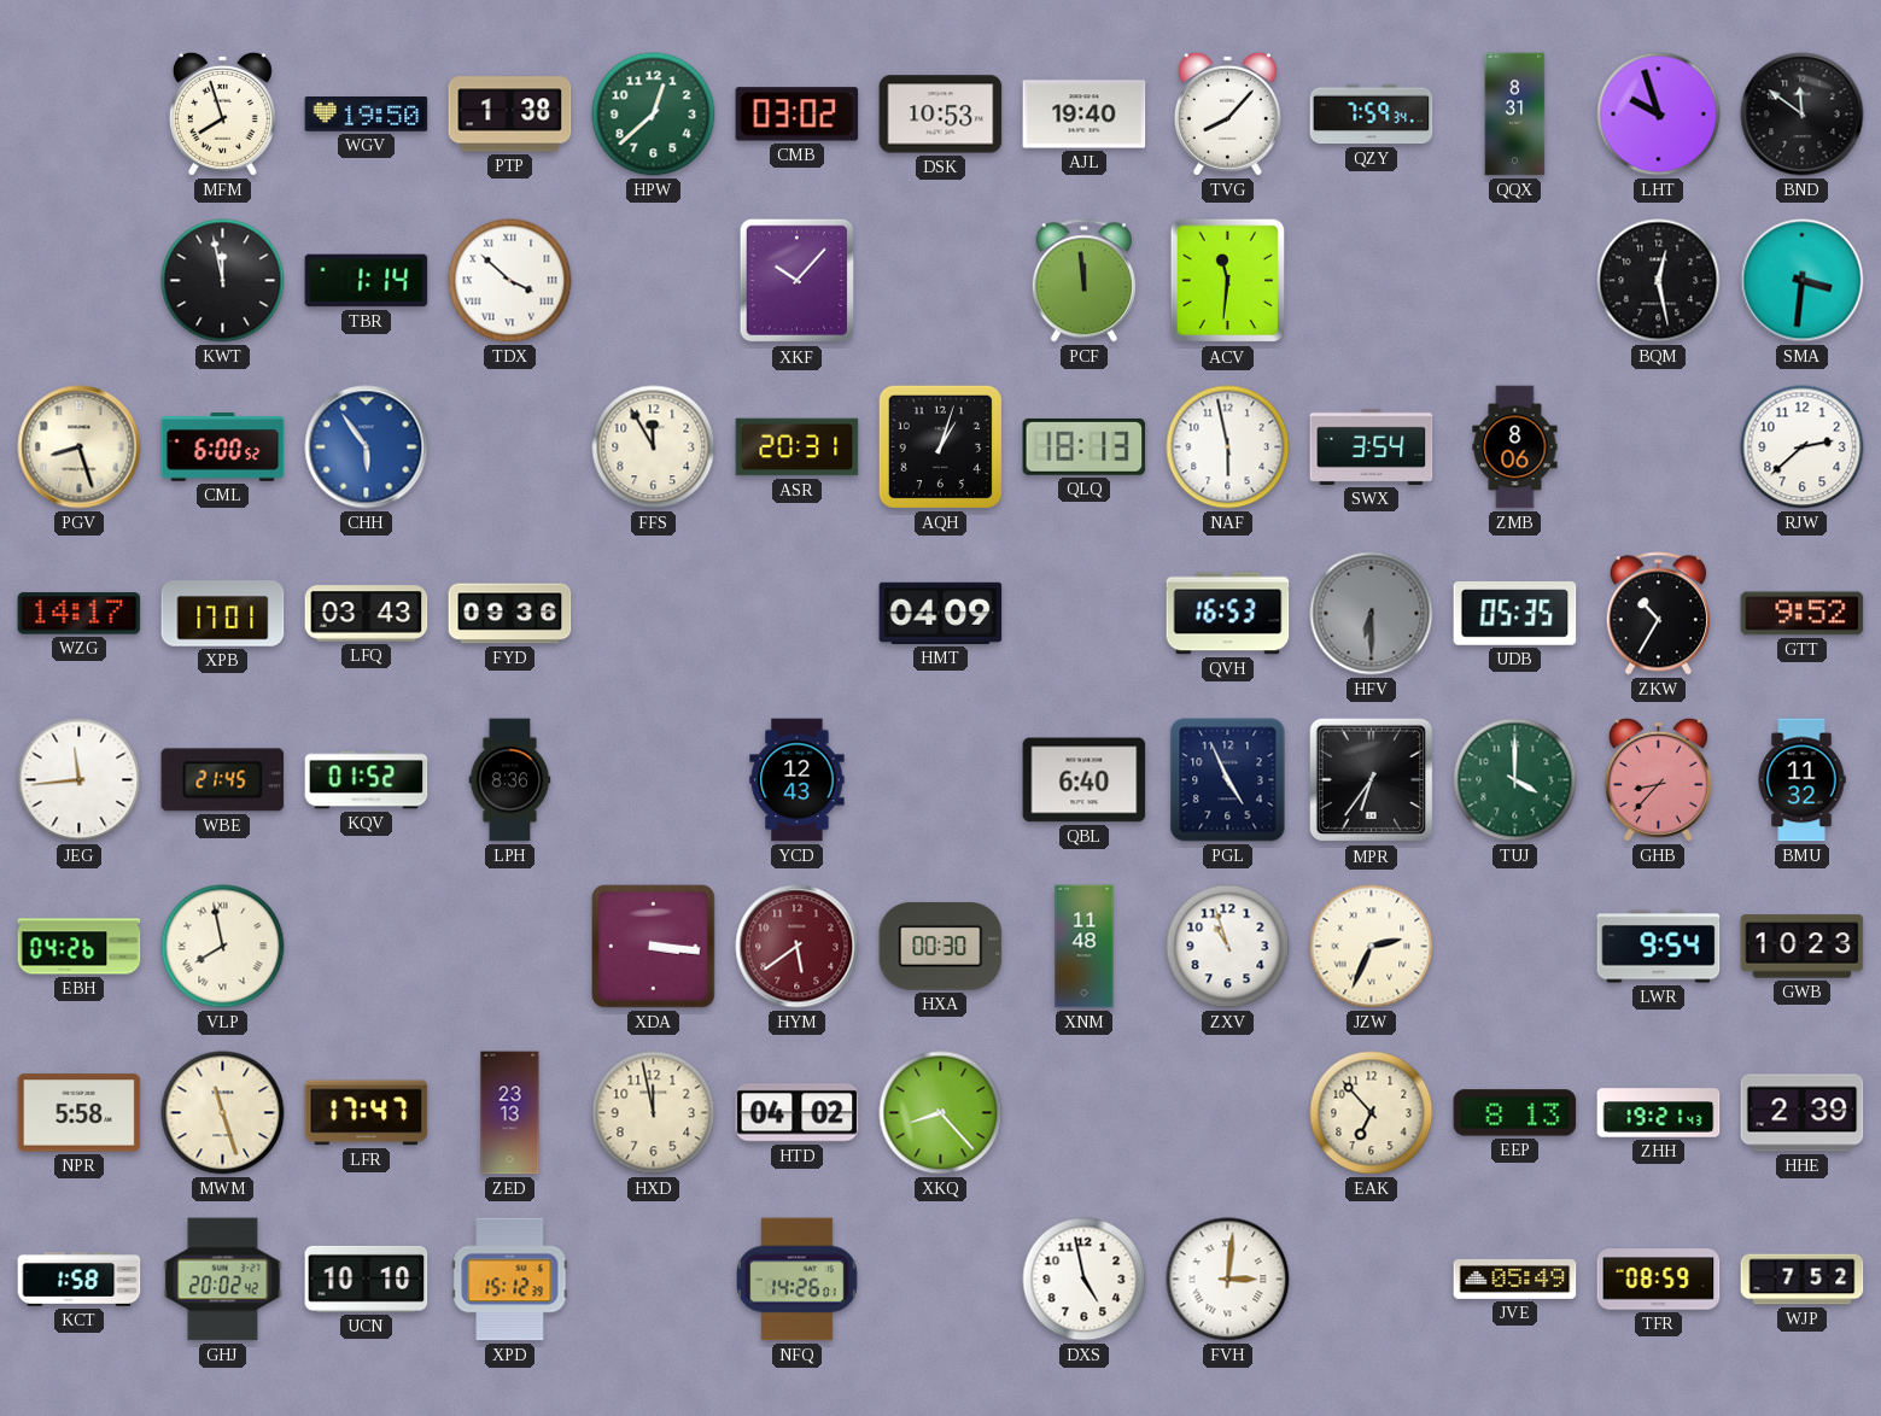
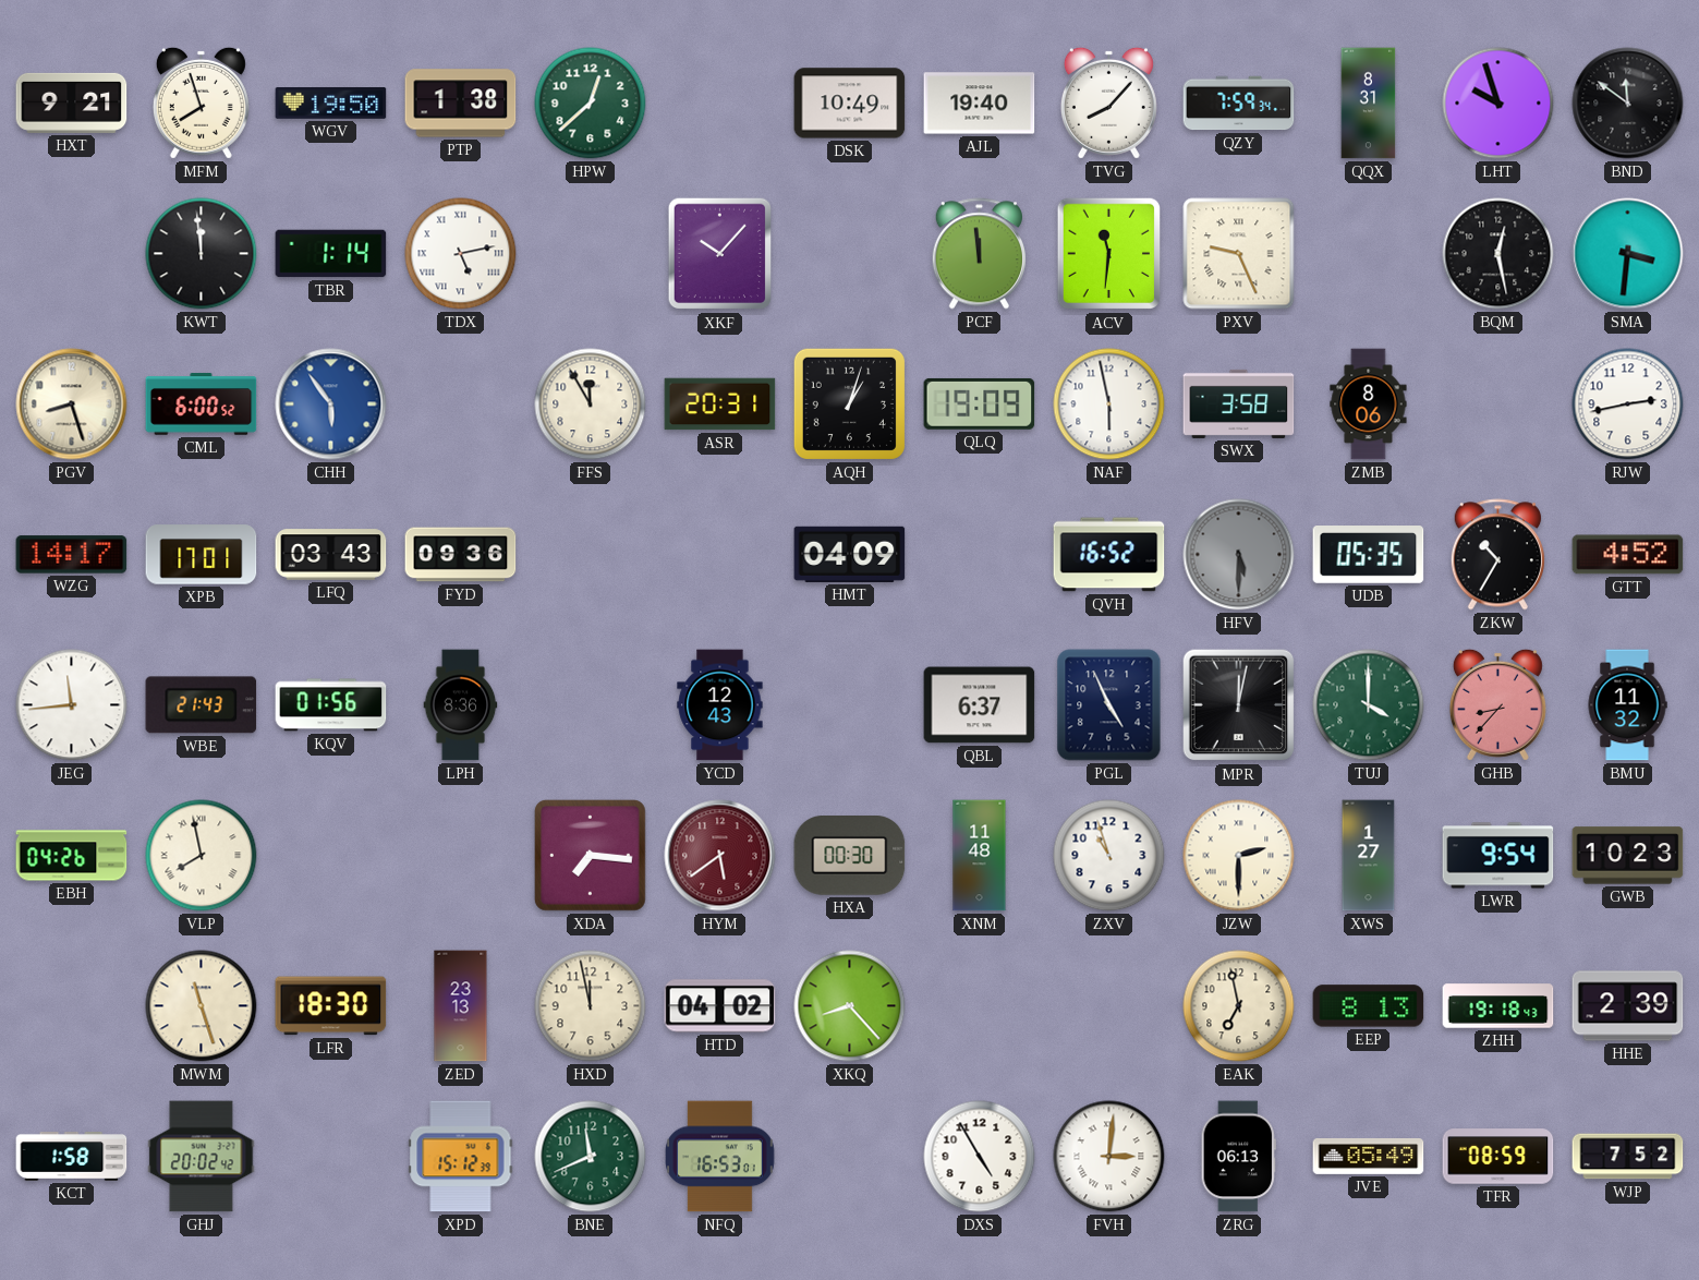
HXT: none -> 9:21 (72, 102)
CMB: 03:02 -> none (798, 115)
DSK: 10:53 -> 10:49 (850, 104)
KWT: 11:58 -> 11:59 (202, 254)
TDX: 3:52 -> 5:13 (461, 254)
PXV: none -> 9:26 (1239, 254)
QLQ: 18:13 -> 19:09 (980, 403)
SWX: 3:54 -> 3:58 (1239, 403)
RJW: 2:38 -> 2:43 (1628, 404)
QVH: 16:53 -> 16:52 (1109, 555)
HFV: 6:30 -> 5:30 (1239, 555)
GTT: 9:52 -> 4:52 (1628, 555)
WBE: 21:45 -> 21:43 (202, 705)
KQV: 01:52 -> 01:56 (331, 705)
QBL: 6:40 -> 6:37 (980, 705)
MPR: 6:36 -> 12:02 (1239, 705)
XDA: 3:16 -> 7:16 (591, 856)
JZW: 2:34 -> 2:30 (1239, 856)
XWS: none -> 1:27 (1369, 856)
NPR: 5:58 -> none (80, 1113)
LFR: 17:47 -> 18:30 (331, 1006)
EAK: 6:53 -> 6:58 (1239, 1006)
ZHH: 19:21 -> 19:18 (1498, 1006)
UCN: 10:10 -> none (367, 1279)
BNE: none -> 11:41 (591, 1157)
NFQ: 14:26 -> 16:53 (720, 1157)
DXS: 4:58 -> 4:55 (980, 1157)
ZRG: none -> 06:13 (1238, 1157)
